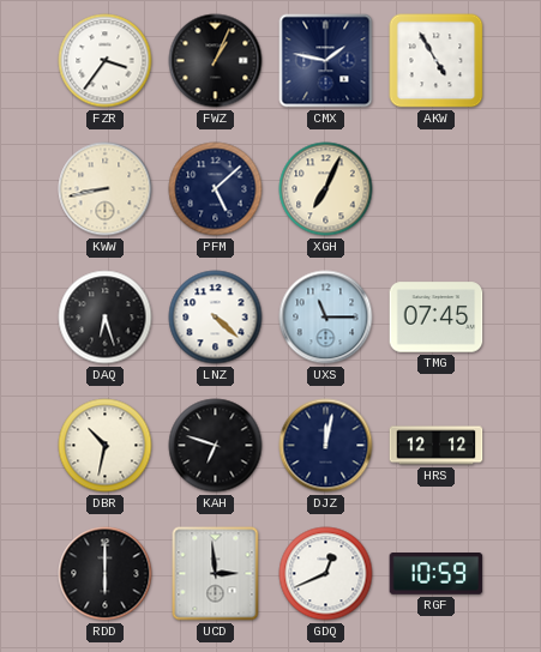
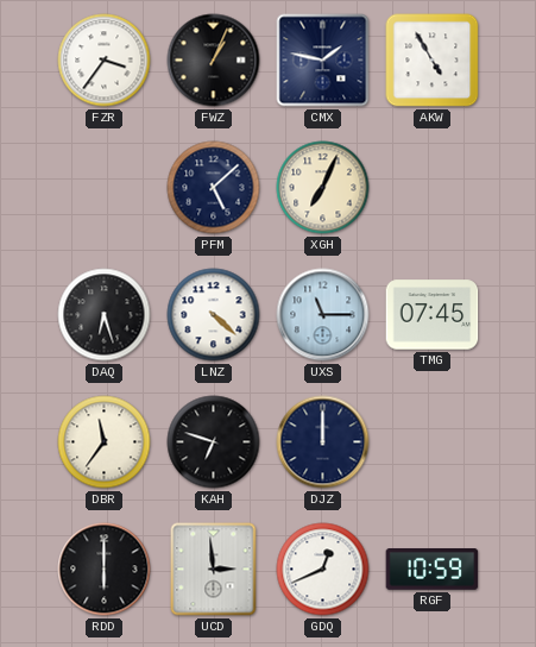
KWW: 8:43 -> none (106, 189)
DBR: 10:32 -> 11:36 (105, 442)
DJZ: 12:02 -> 12:00 (323, 442)
HRS: 12:12 -> none (437, 446)
